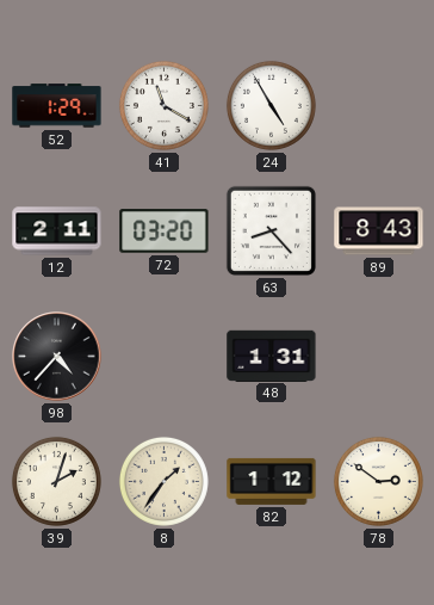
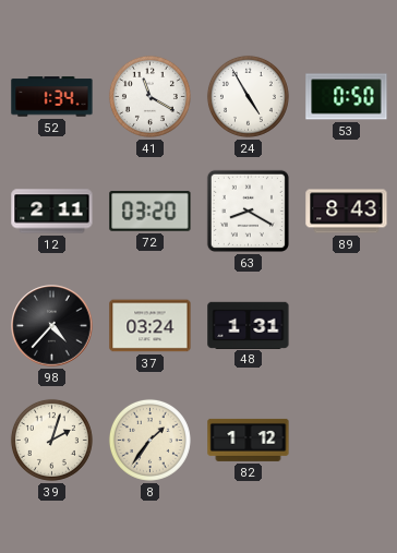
52: 1:29 -> 1:34 (52, 97)
53: none -> 0:50 (347, 97)
63: 8:23 -> 8:20 (248, 211)
37: none -> 03:24 (151, 326)
78: 2:51 -> none (378, 481)
